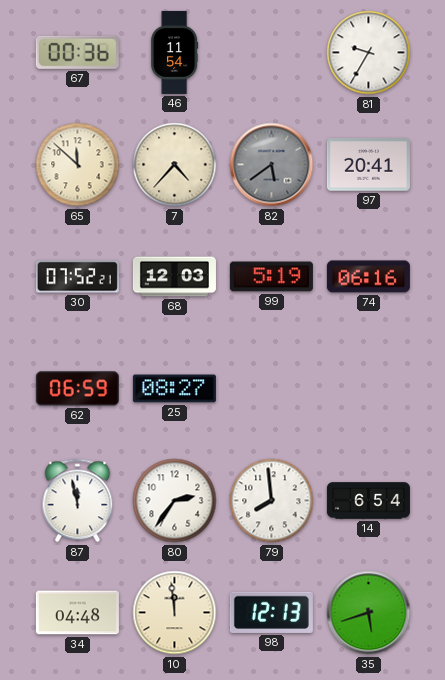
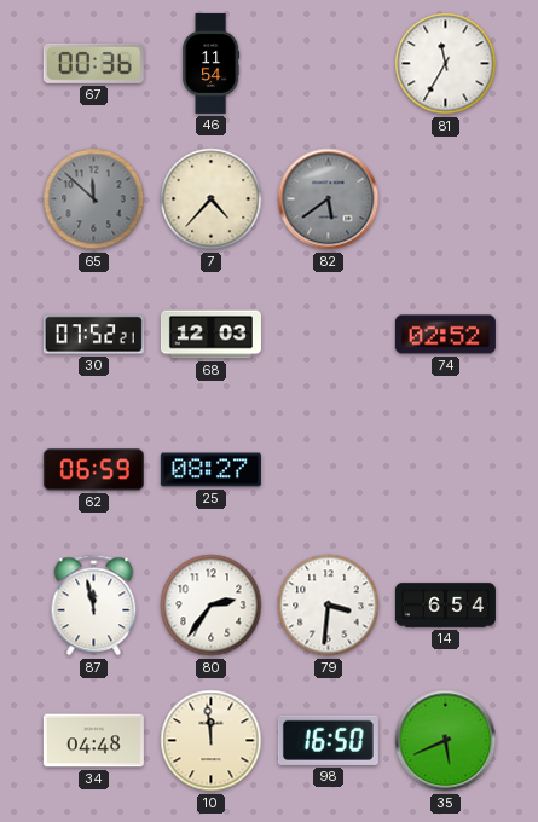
81: 9:35 -> 11:35 (446, 64)
65 dial: cream -> grey (94, 199)
97: 20:41 -> none (368, 165)
99: 5:19 -> none (271, 277)
74: 06:16 -> 02:52 (445, 335)
79: 7:59 -> 3:31 (329, 606)
98: 12:13 -> 16:50 (328, 740)
35: 5:42 -> 5:41 (446, 741)
